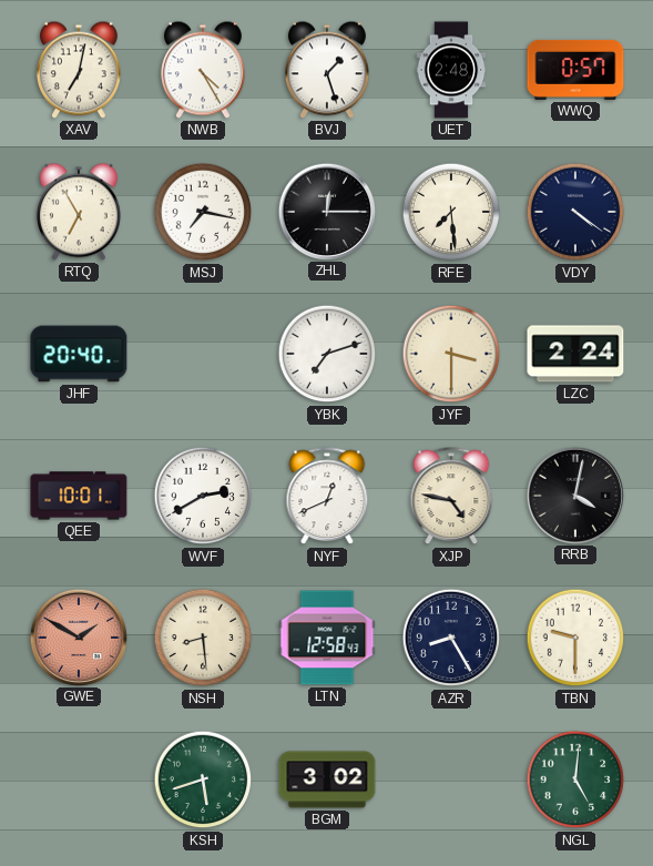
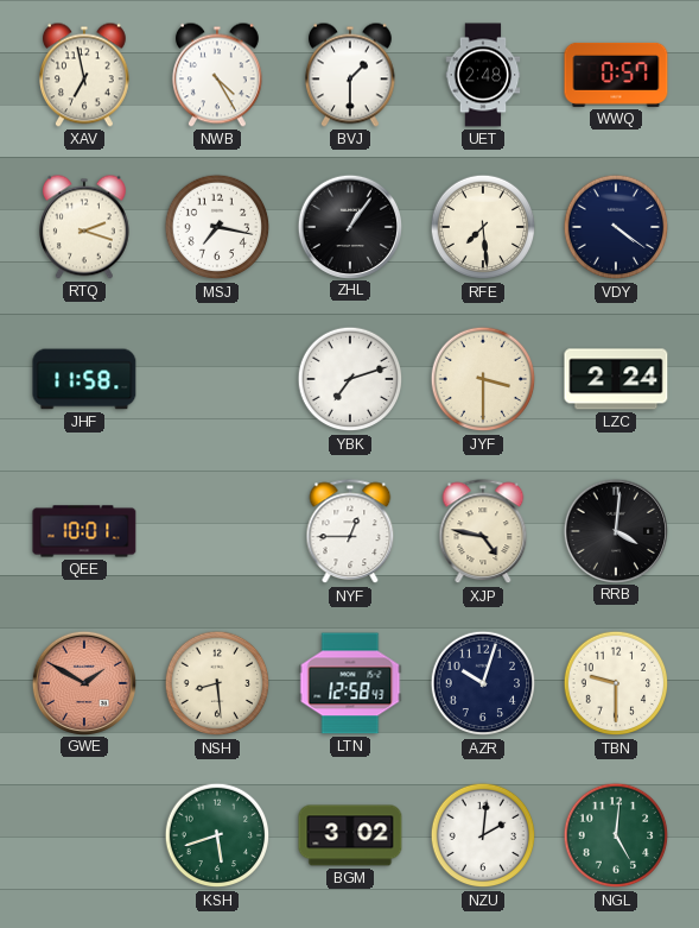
XAV: 7:02 -> 6:58 (84, 75)
BVJ: 1:27 -> 1:30 (350, 75)
RTQ: 6:55 -> 2:18 (84, 227)
ZHL: 12:15 -> 1:06 (349, 226)
JHF: 20:40 -> 11:58 (84, 379)
WVF: 2:40 -> none (203, 496)
NYF: 12:41 -> 12:45 (350, 532)
RRB: 4:02 -> 4:01 (615, 530)
AZR: 8:25 -> 10:03 (483, 683)
NZU: none -> 2:01 (483, 835)
